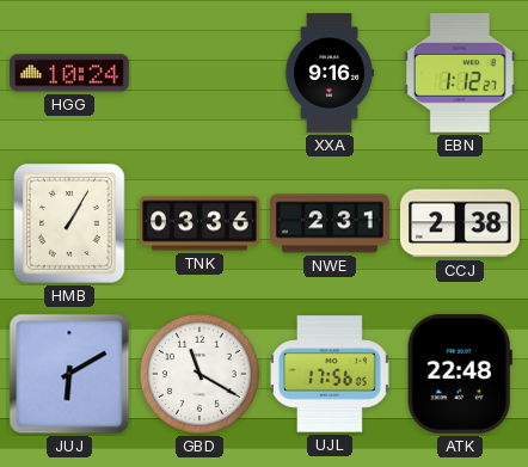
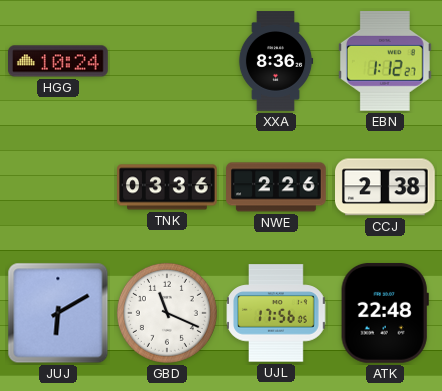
XXA: 9:16 -> 8:36 (276, 61)
HMB: 1:05 -> none (69, 223)
NWE: 2:31 -> 2:26 (276, 187)
GBD: 11:20 -> 11:19 (167, 313)
